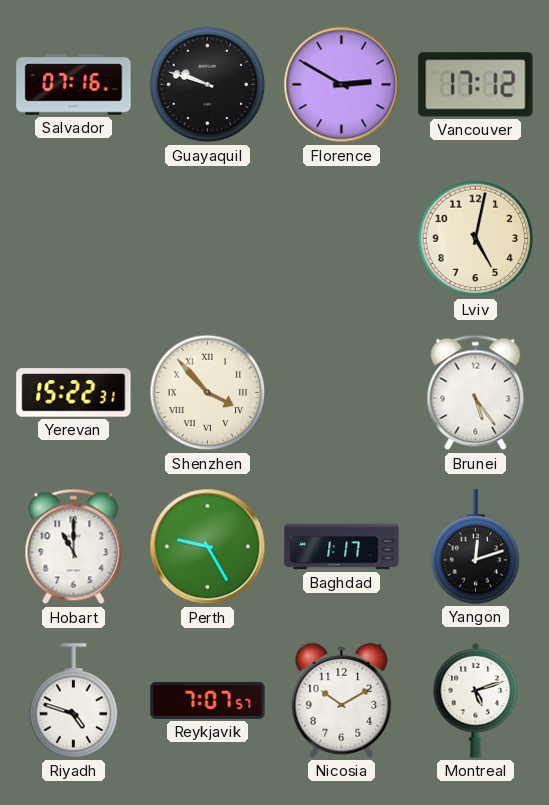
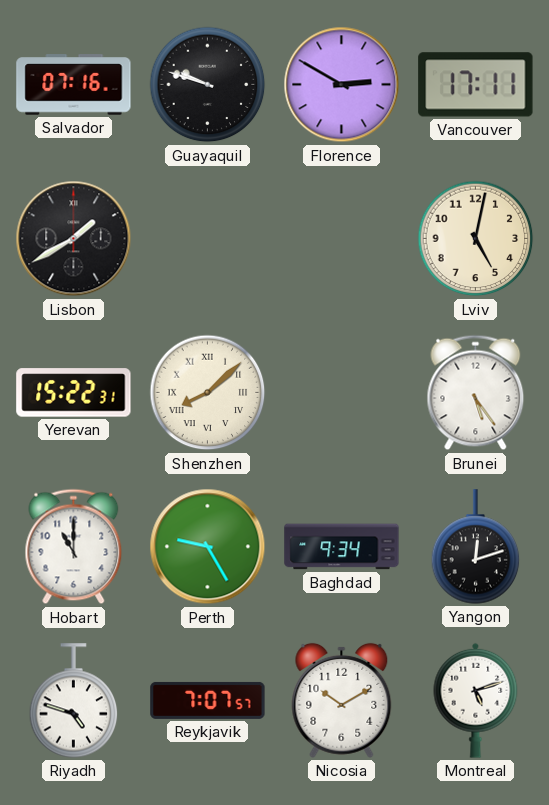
Vancouver: 17:12 -> 17:11 (476, 85)
Lisbon: none -> 1:40 (74, 239)
Shenzhen: 3:53 -> 8:08 (208, 393)
Baghdad: 1:17 -> 9:34 (342, 547)
